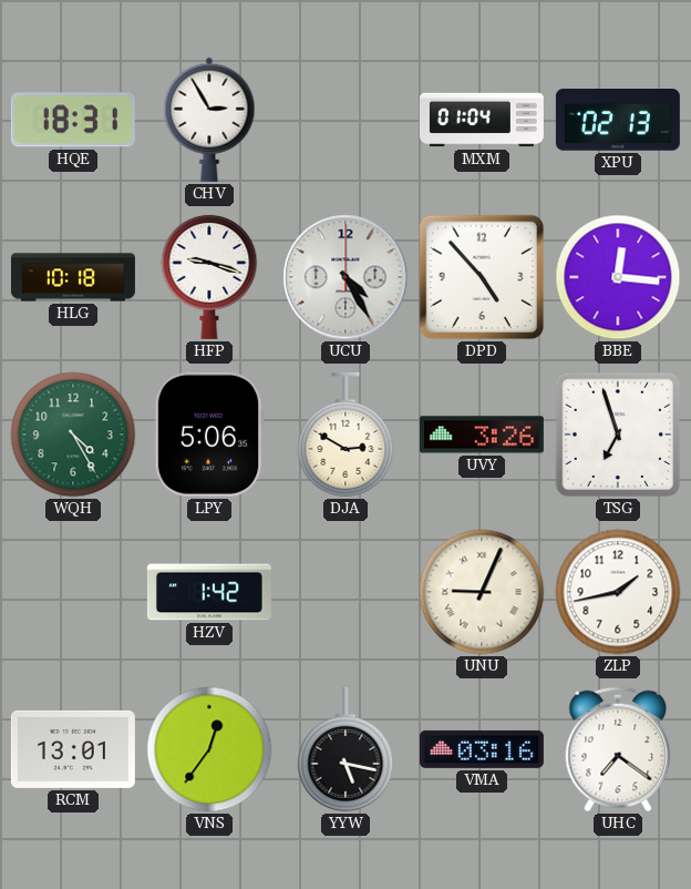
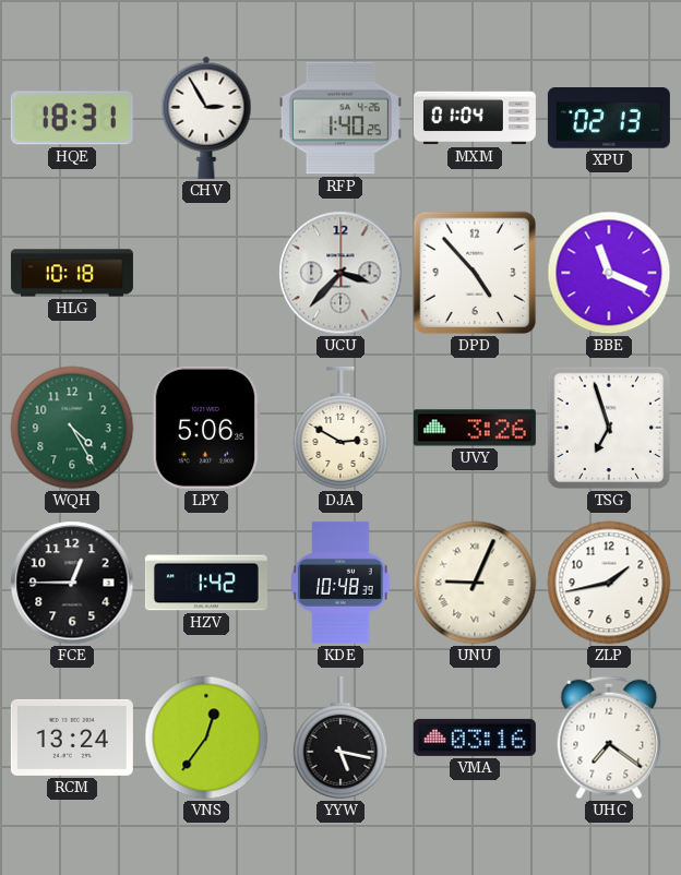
RFP: none -> 1:40 (340, 118)
HFP: 9:18 -> none (209, 276)
UCU: 4:25 -> 3:37 (340, 273)
BBE: 12:16 -> 11:19 (609, 273)
FCE: none -> 12:45 (72, 583)
KDE: none -> 10:48 (340, 583)
RCM: 13:01 -> 13:24 (72, 738)
